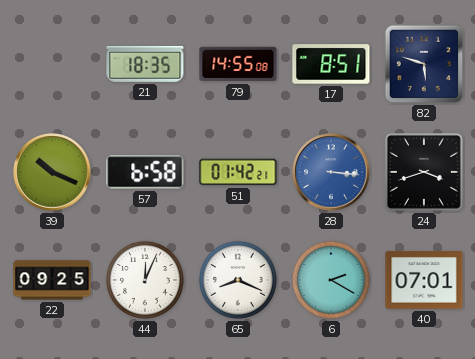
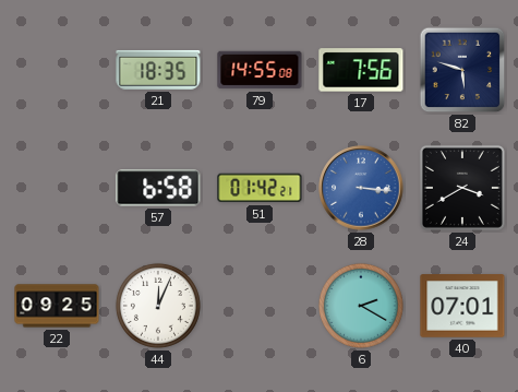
17: 8:51 -> 7:56 (361, 70)
39: 10:19 -> none (52, 172)
24: 3:42 -> 3:40 (462, 188)
65: 8:19 -> none (238, 280)
